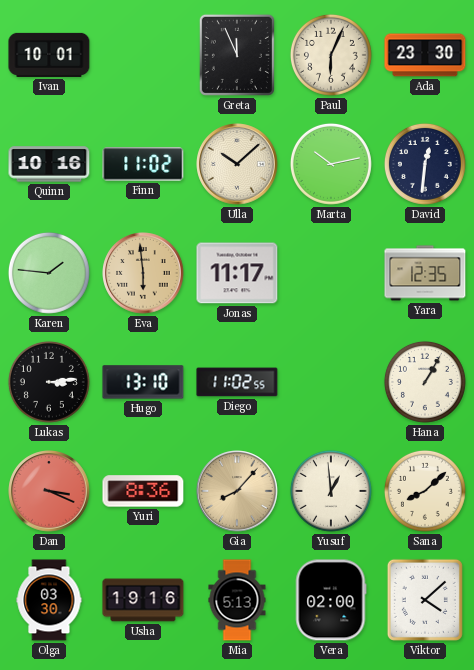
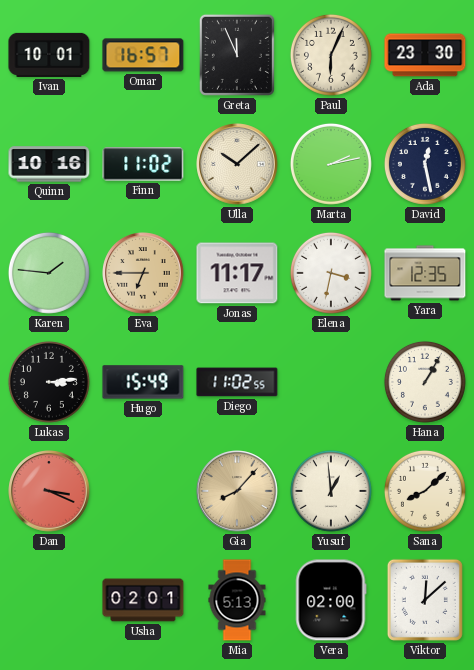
Omar: none -> 16:57 (143, 55)
Marta: 10:13 -> 2:13 (331, 164)
David: 12:31 -> 12:28 (425, 164)
Eva: 5:59 -> 6:45 (143, 273)
Elena: none -> 3:32 (331, 273)
Hugo: 13:10 -> 15:49 (143, 382)
Yuri: 8:36 -> none (143, 491)
Olga: 03:30 -> none (49, 600)
Usha: 19:16 -> 02:01 (143, 600)
Viktor: 4:08 -> 12:08 (425, 600)
